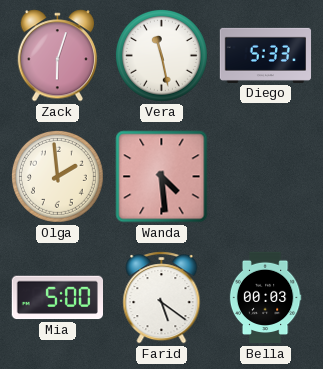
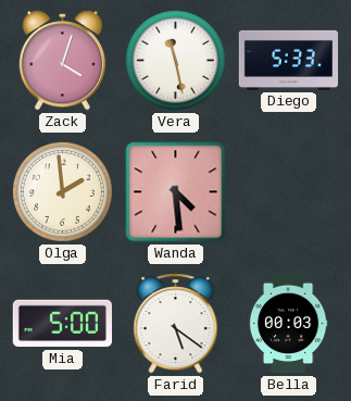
Zack: 6:03 -> 4:03 (63, 61)
